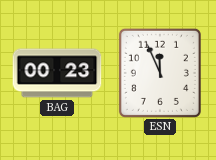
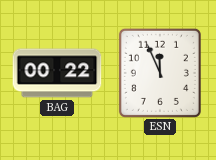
BAG: 00:23 -> 00:22 (57, 73)
